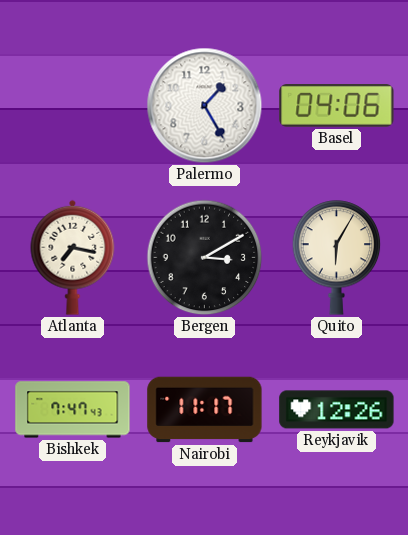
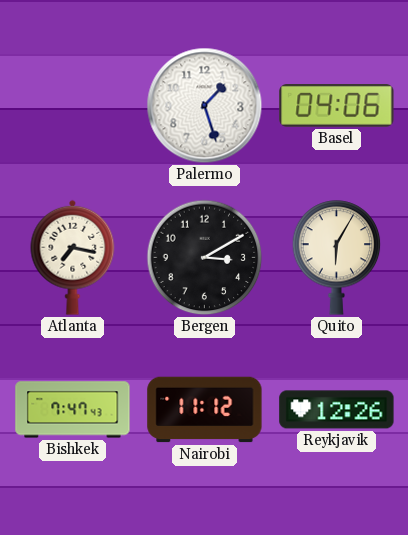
Palermo: 1:25 -> 1:27 (205, 106)
Nairobi: 11:17 -> 11:12 (205, 410)
